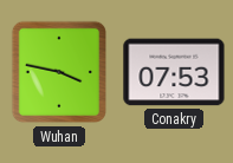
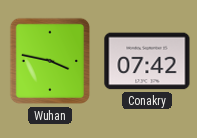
Conakry: 07:53 -> 07:42 (147, 61)
